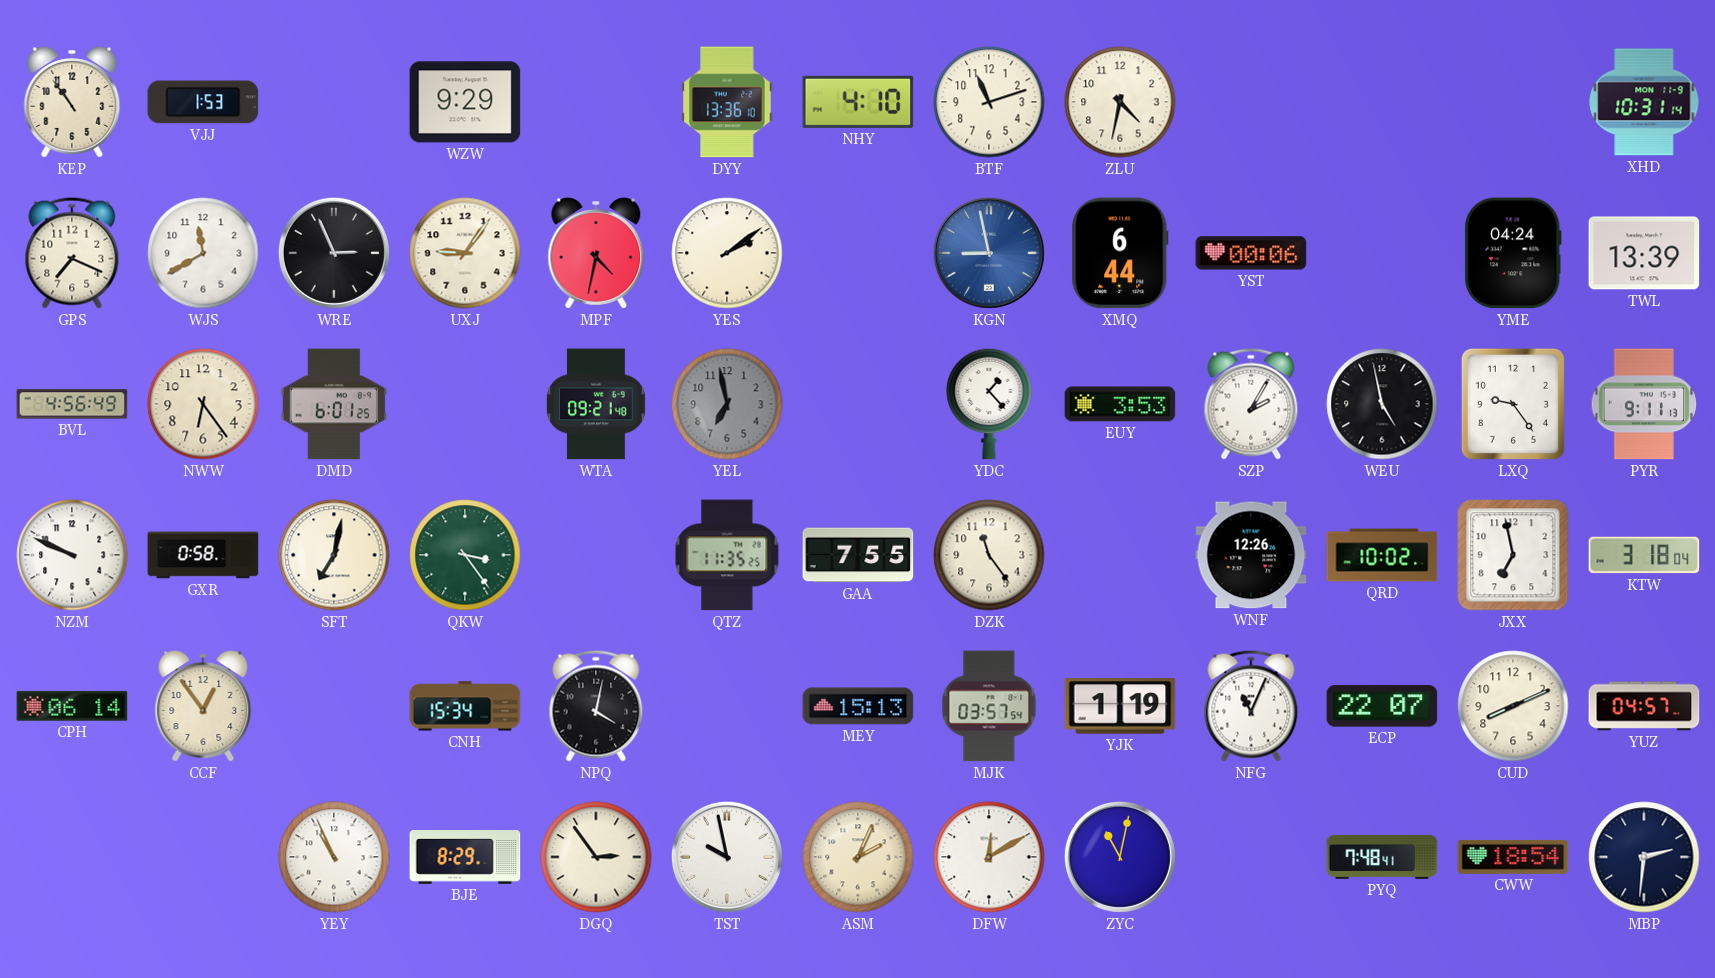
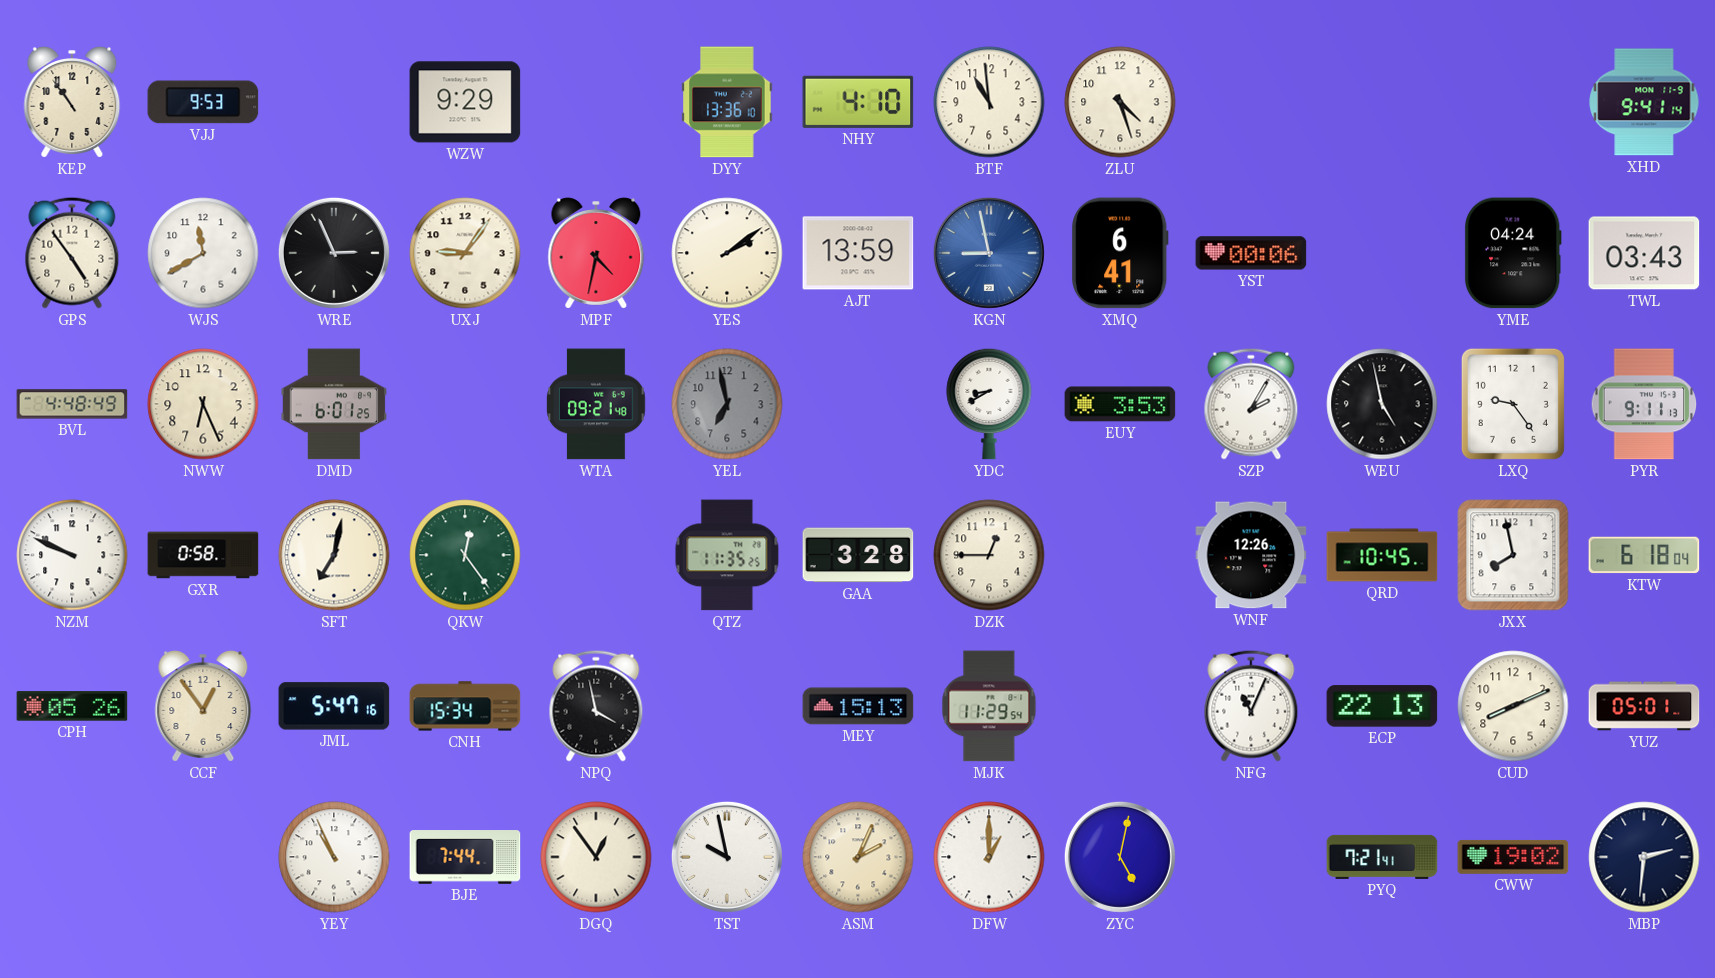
VJJ: 1:53 -> 9:53 (203, 102)
BTF: 11:12 -> 10:59 (989, 102)
ZLU: 4:32 -> 4:27 (1120, 102)
XHD: 10:31 -> 9:41 (1644, 102)
GPS: 7:19 -> 4:54 (72, 253)
AJT: none -> 13:59 (858, 253)
XMQ: 6:44 -> 6:41 (1121, 253)
TWL: 13:39 -> 03:43 (1644, 253)
BVL: 4:56 -> 4:48 (72, 404)
NWW: 6:24 -> 6:26 (203, 404)
YDC: 1:23 -> 8:40 (989, 404)
QKW: 3:24 -> 12:24 (465, 555)
GAA: 7:55 -> 3:28 (858, 555)
DZK: 11:24 -> 12:45 (989, 555)
QRD: 10:02 -> 10:45 (1382, 555)
JXX: 6:58 -> 7:58 (1513, 555)
KTW: 3:18 -> 6:18 (1644, 555)
CPH: 06:14 -> 05:26 (72, 706)
JML: none -> 5:47 (334, 706)
NPQ: 4:02 -> 3:58 (596, 706)
MJK: 03:57 -> 11:29 (989, 706)
YJK: 1:19 -> none (1120, 706)
ECP: 22:07 -> 22:13 (1382, 706)
YUZ: 04:57 -> 05:01 (1644, 706)
BJE: 8:29 -> 7:44 (465, 857)
DGQ: 2:54 -> 12:54 (596, 857)
DFW: 12:10 -> 1:00 (989, 857)
ZYC: 11:02 -> 5:02 (1120, 857)
PYQ: 7:48 -> 7:21 (1382, 857)
CWW: 18:54 -> 19:02 (1513, 857)
